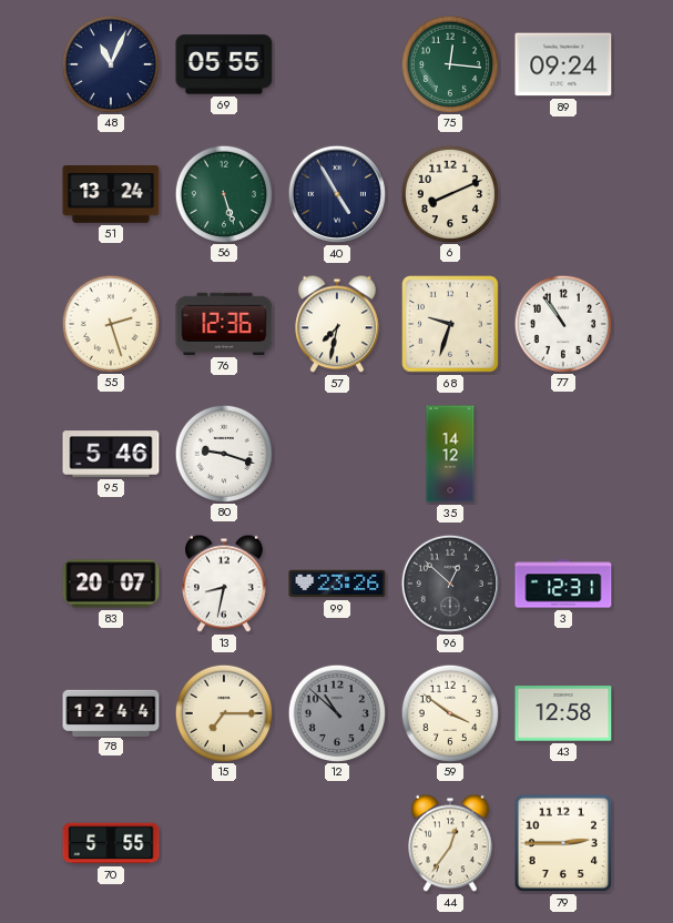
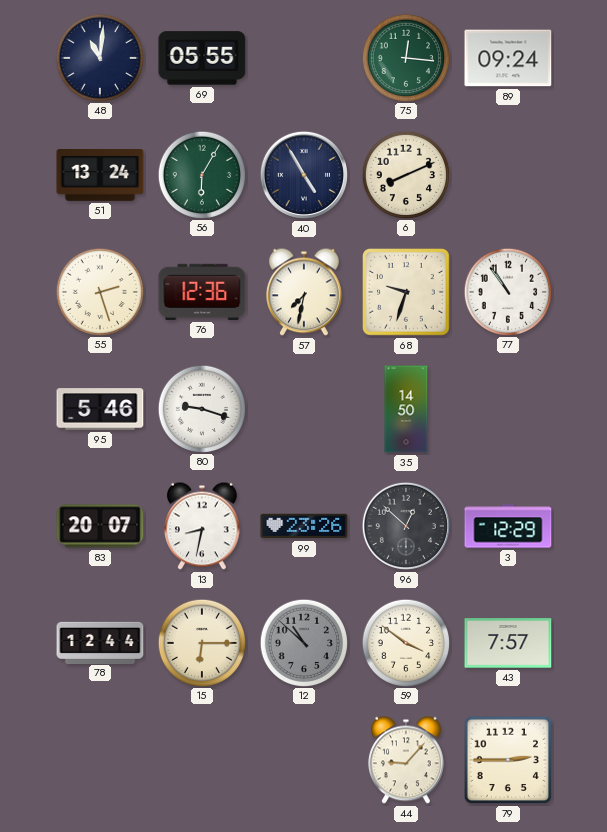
48: 11:04 -> 11:01 (99, 57)
56: 5:27 -> 6:05 (201, 174)
35: 14:12 -> 14:50 (406, 409)
3: 12:31 -> 12:29 (508, 526)
15: 7:15 -> 6:15 (201, 642)
43: 12:58 -> 7:57 (508, 643)
70: 5:55 -> none (111, 843)
44: 12:36 -> 9:07 (407, 760)
